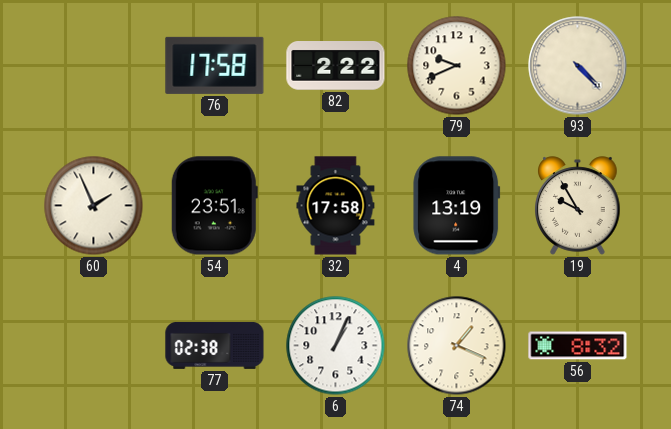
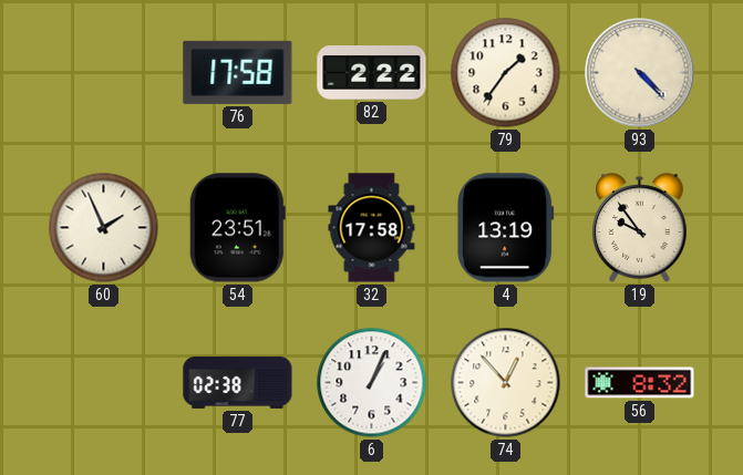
79: 9:41 -> 1:36 (506, 73)
19: 9:55 -> 9:54 (640, 228)
74: 1:19 -> 12:53 (506, 383)
